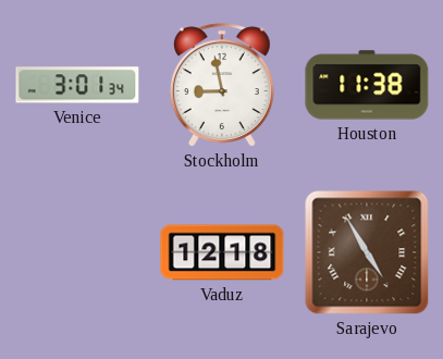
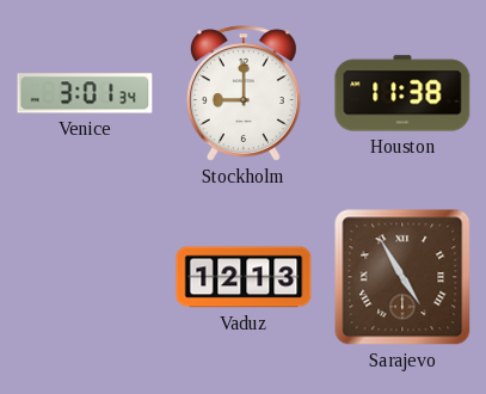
Stockholm: 8:58 -> 9:00 (244, 93)
Vaduz: 12:18 -> 12:13 (244, 277)
